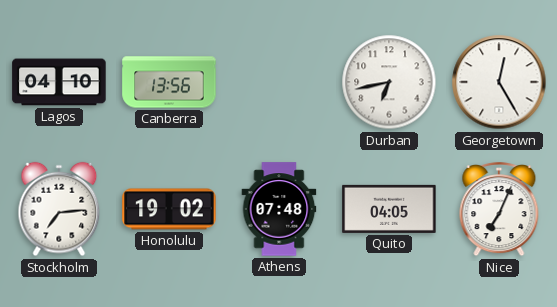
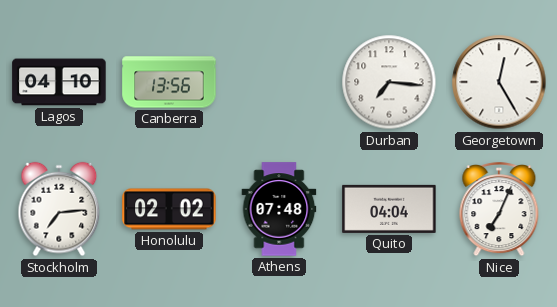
Durban: 6:43 -> 7:16 (389, 82)
Honolulu: 19:02 -> 02:02 (169, 209)
Quito: 04:05 -> 04:04 (389, 209)
